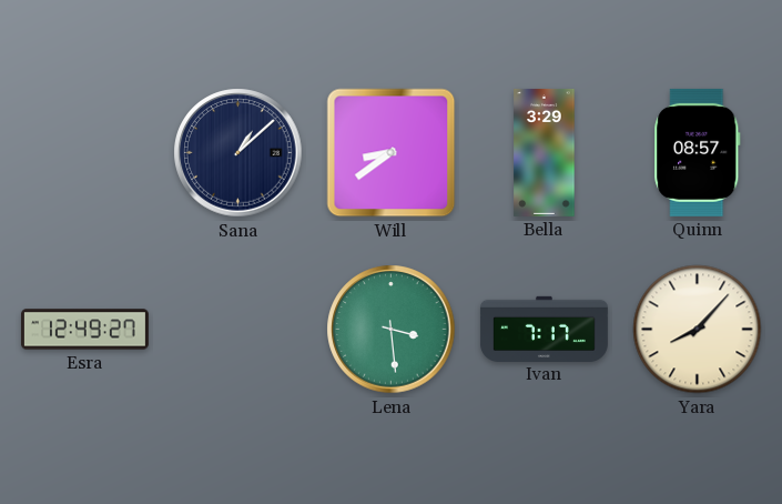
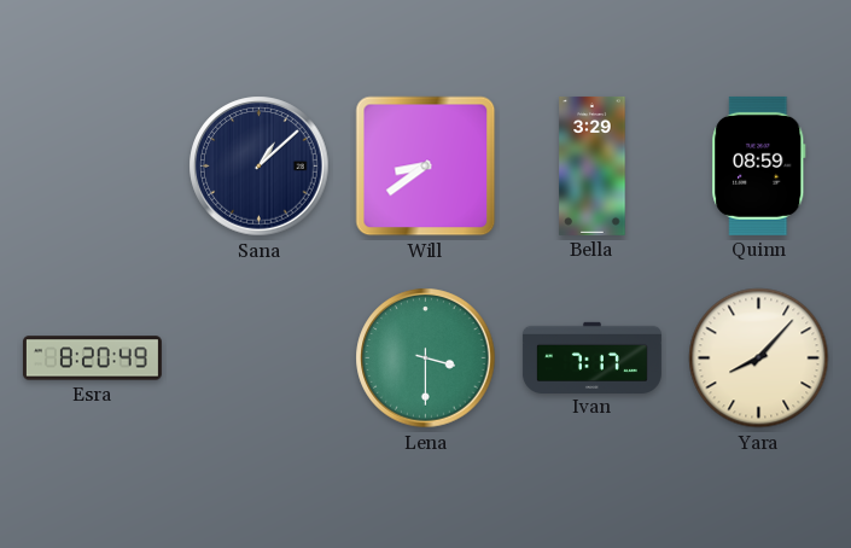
Quinn: 08:57 -> 08:59 (759, 165)
Esra: 12:49 -> 8:20 (92, 358)
Lena: 3:29 -> 3:30 (426, 358)
